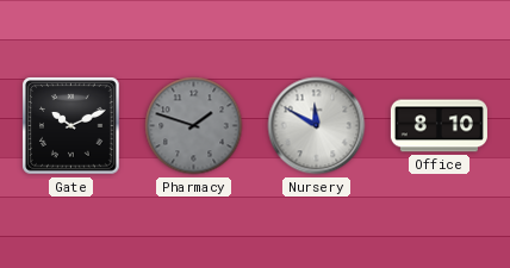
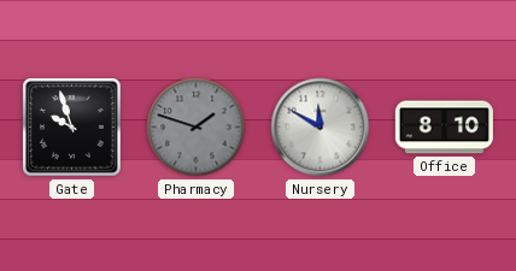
Gate: 10:11 -> 9:57 (72, 128)
